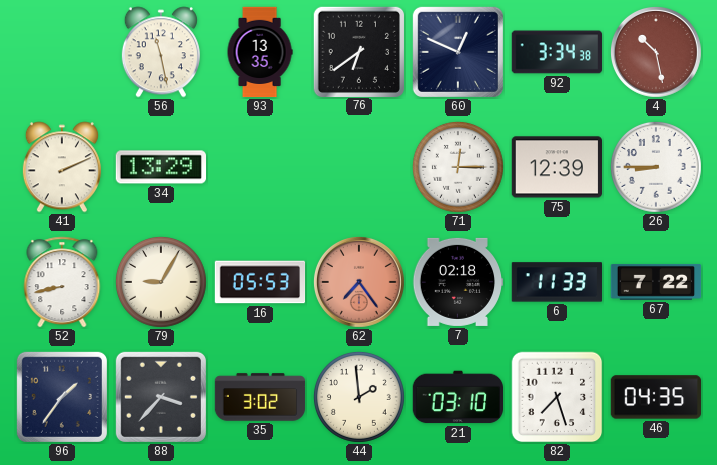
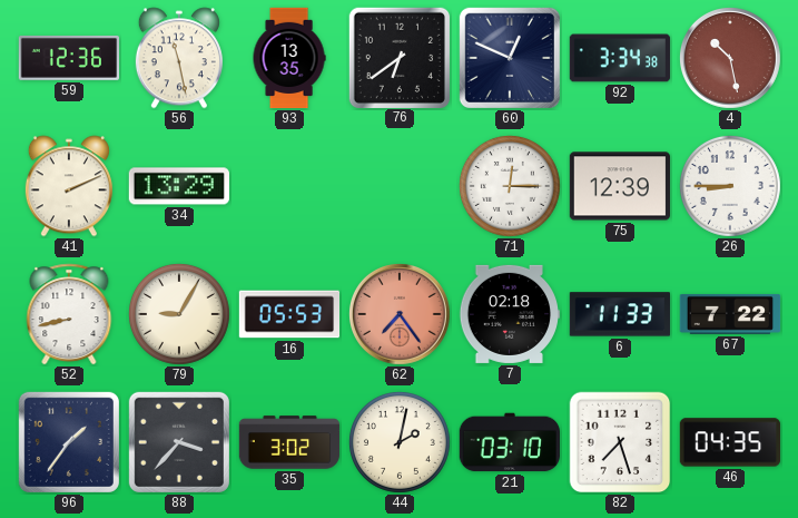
59: none -> 12:36 (69, 58)
44: 1:59 -> 2:02 (400, 442)
